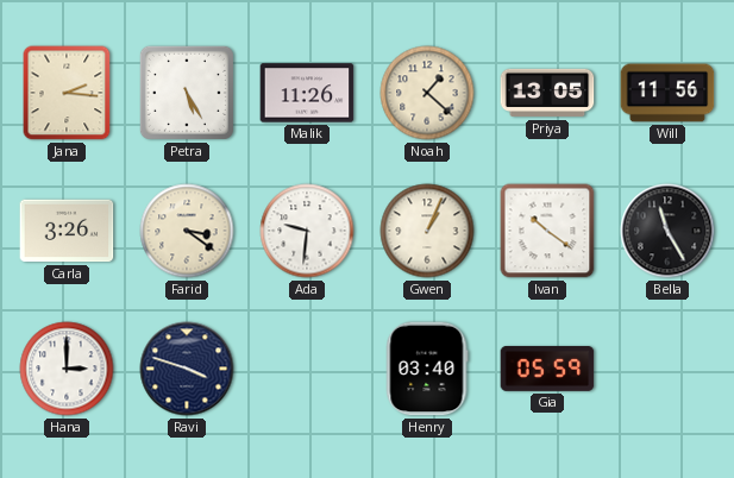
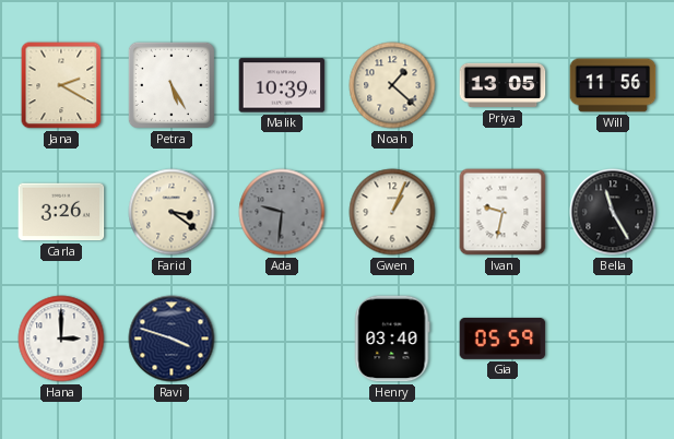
Jana: 2:16 -> 2:20 (61, 85)
Malik: 11:26 -> 10:39 (282, 85)
Ada dial: white -> grey (282, 212)
Ivan: 10:21 -> 9:32 (502, 212)
